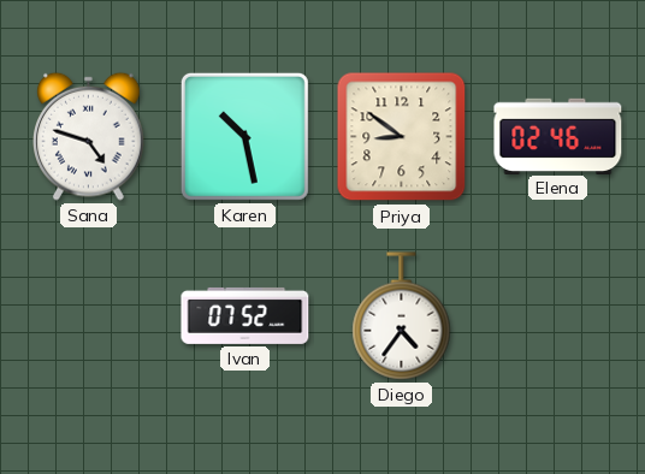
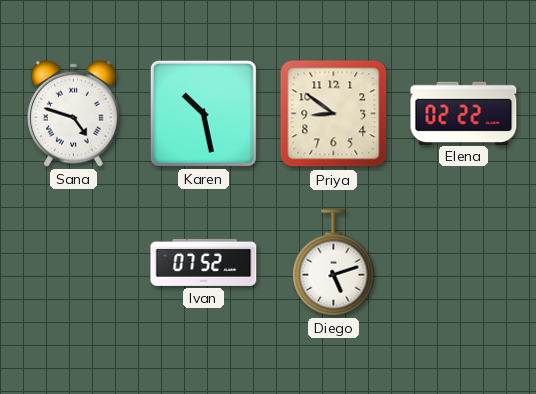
Elena: 02:46 -> 02:22 (464, 113)
Diego: 4:36 -> 5:12 (334, 263)
